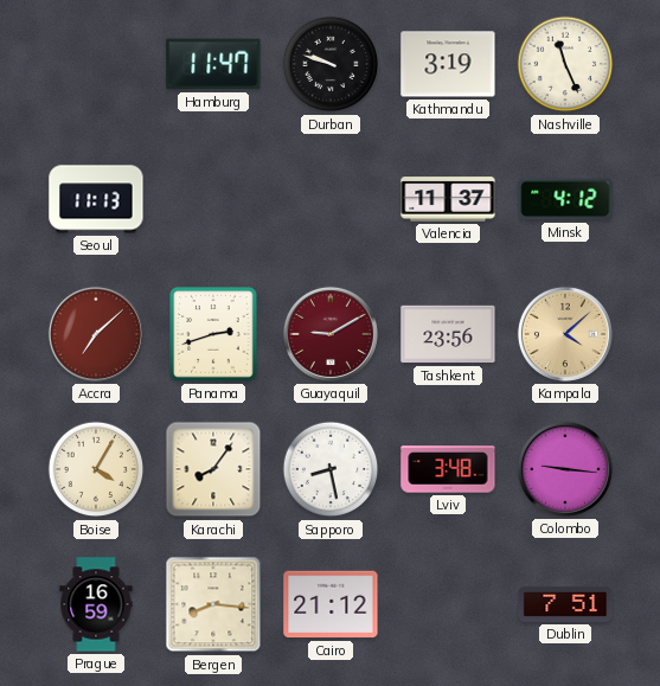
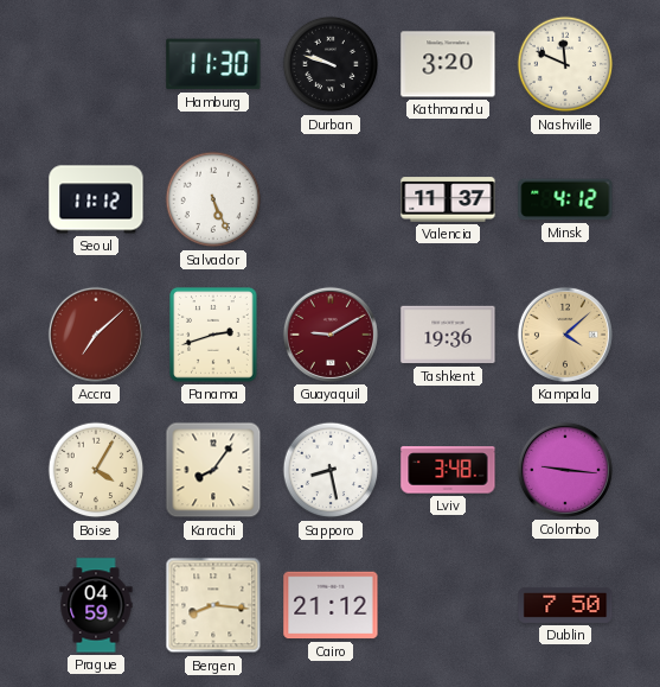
Hamburg: 11:47 -> 11:30 (213, 64)
Kathmandu: 3:19 -> 3:20 (448, 64)
Nashville: 11:26 -> 11:49 (565, 64)
Seoul: 11:13 -> 11:12 (96, 199)
Salvador: none -> 5:26 (213, 199)
Tashkent: 23:56 -> 19:36 (448, 335)
Prague: 16:59 -> 04:59 (96, 605)
Dublin: 7:51 -> 7:50 (565, 605)
